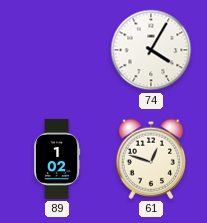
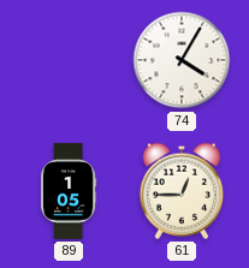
89: 1:02 -> 1:05 (69, 191)
61: 12:48 -> 12:45 (182, 191)
